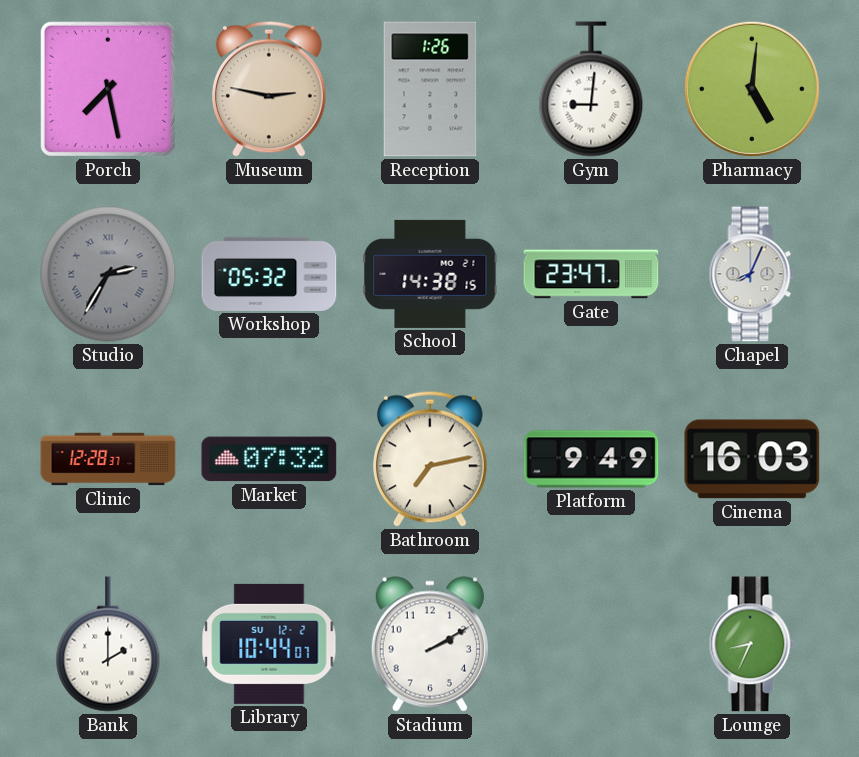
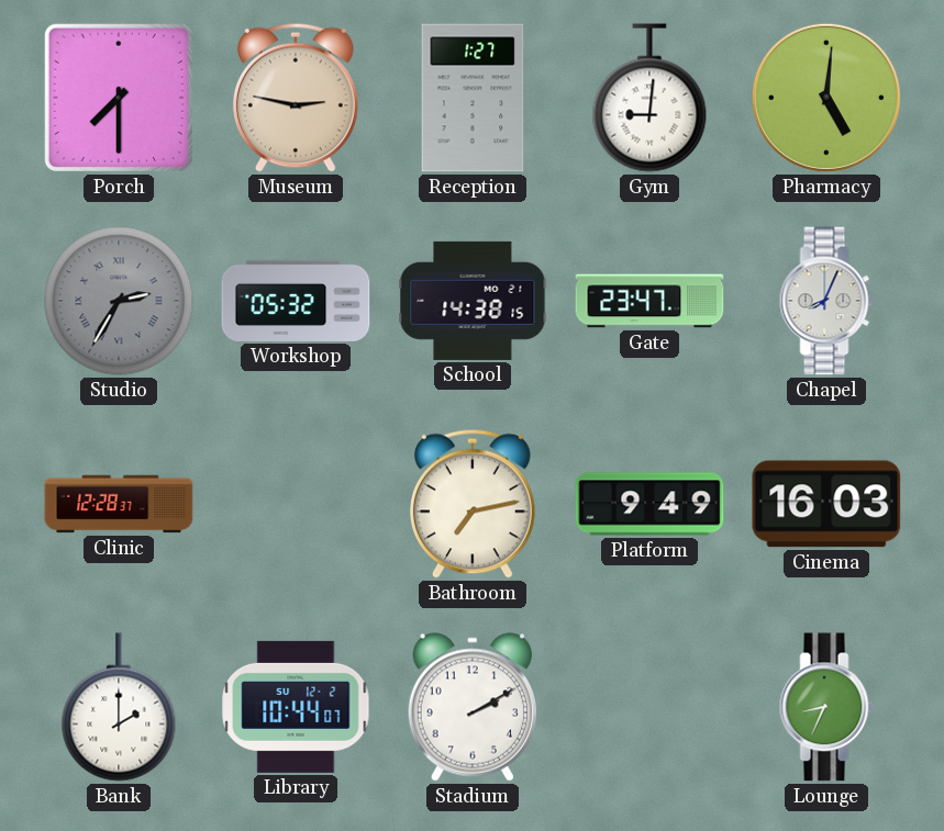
Porch: 7:28 -> 7:30 (119, 98)
Reception: 1:26 -> 1:27 (473, 98)
Market: 07:32 -> none (269, 459)
